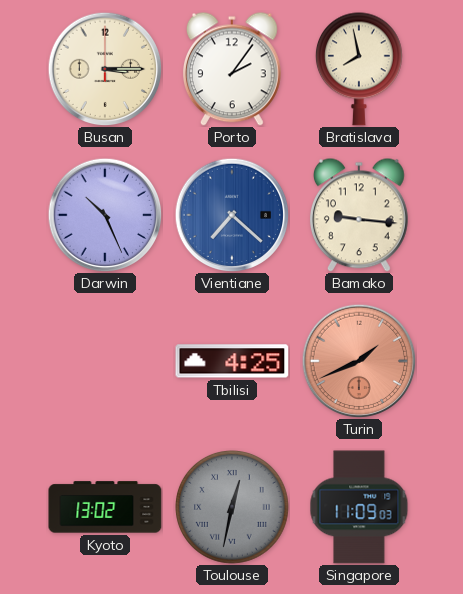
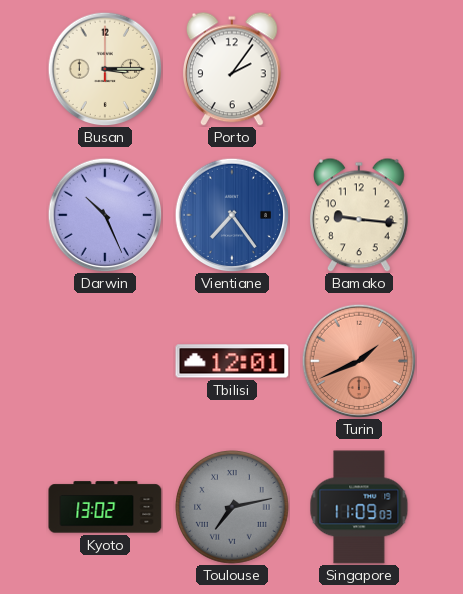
Bratislava: 7:58 -> none (359, 69)
Vientiane: 7:22 -> 7:24 (232, 215)
Tbilisi: 4:25 -> 12:01 (232, 361)
Toulouse: 12:32 -> 7:13 (233, 508)
